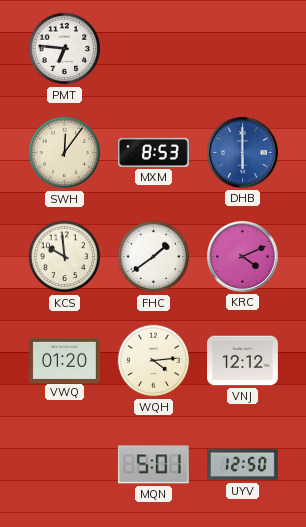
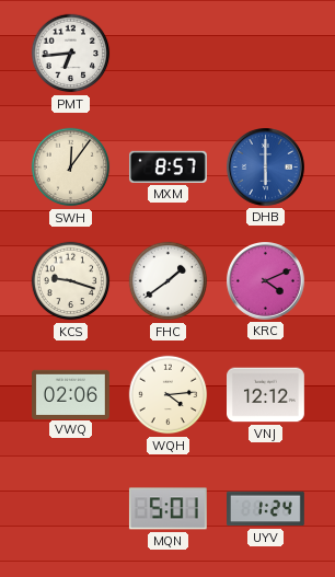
PMT: 6:46 -> 6:44 (71, 54)
MXM: 8:53 -> 8:57 (168, 166)
KCS: 9:59 -> 9:18 (71, 281)
VWQ: 01:20 -> 02:06 (71, 394)
UYV: 12:50 -> 1:24 (266, 509)
